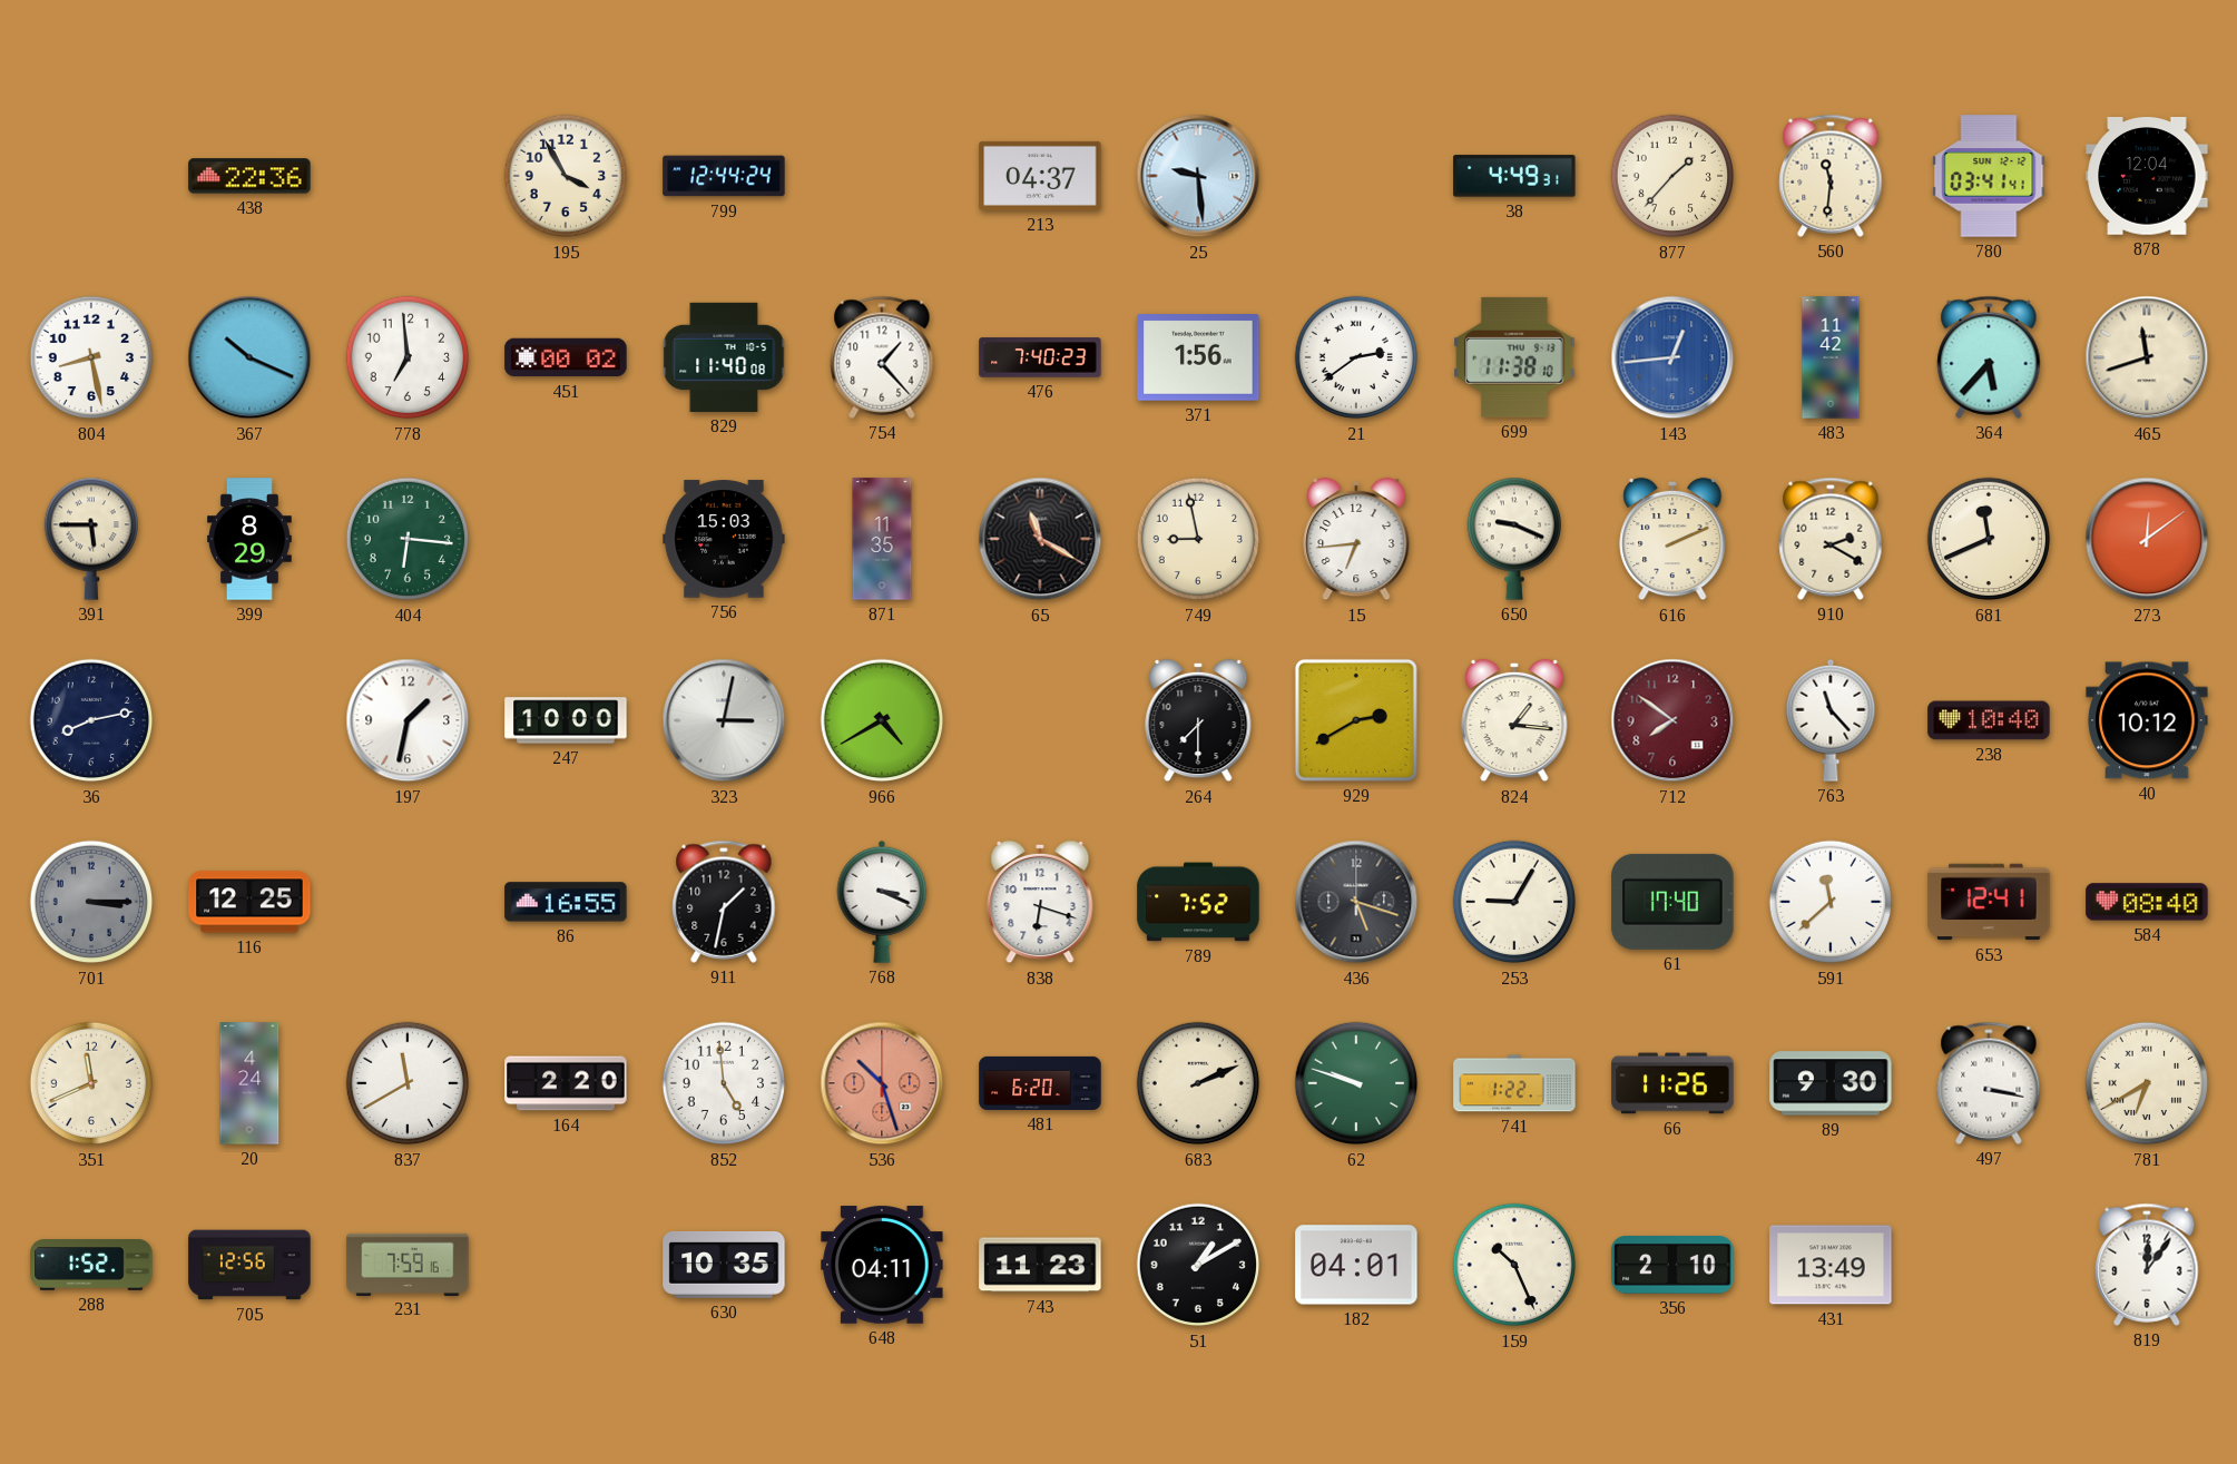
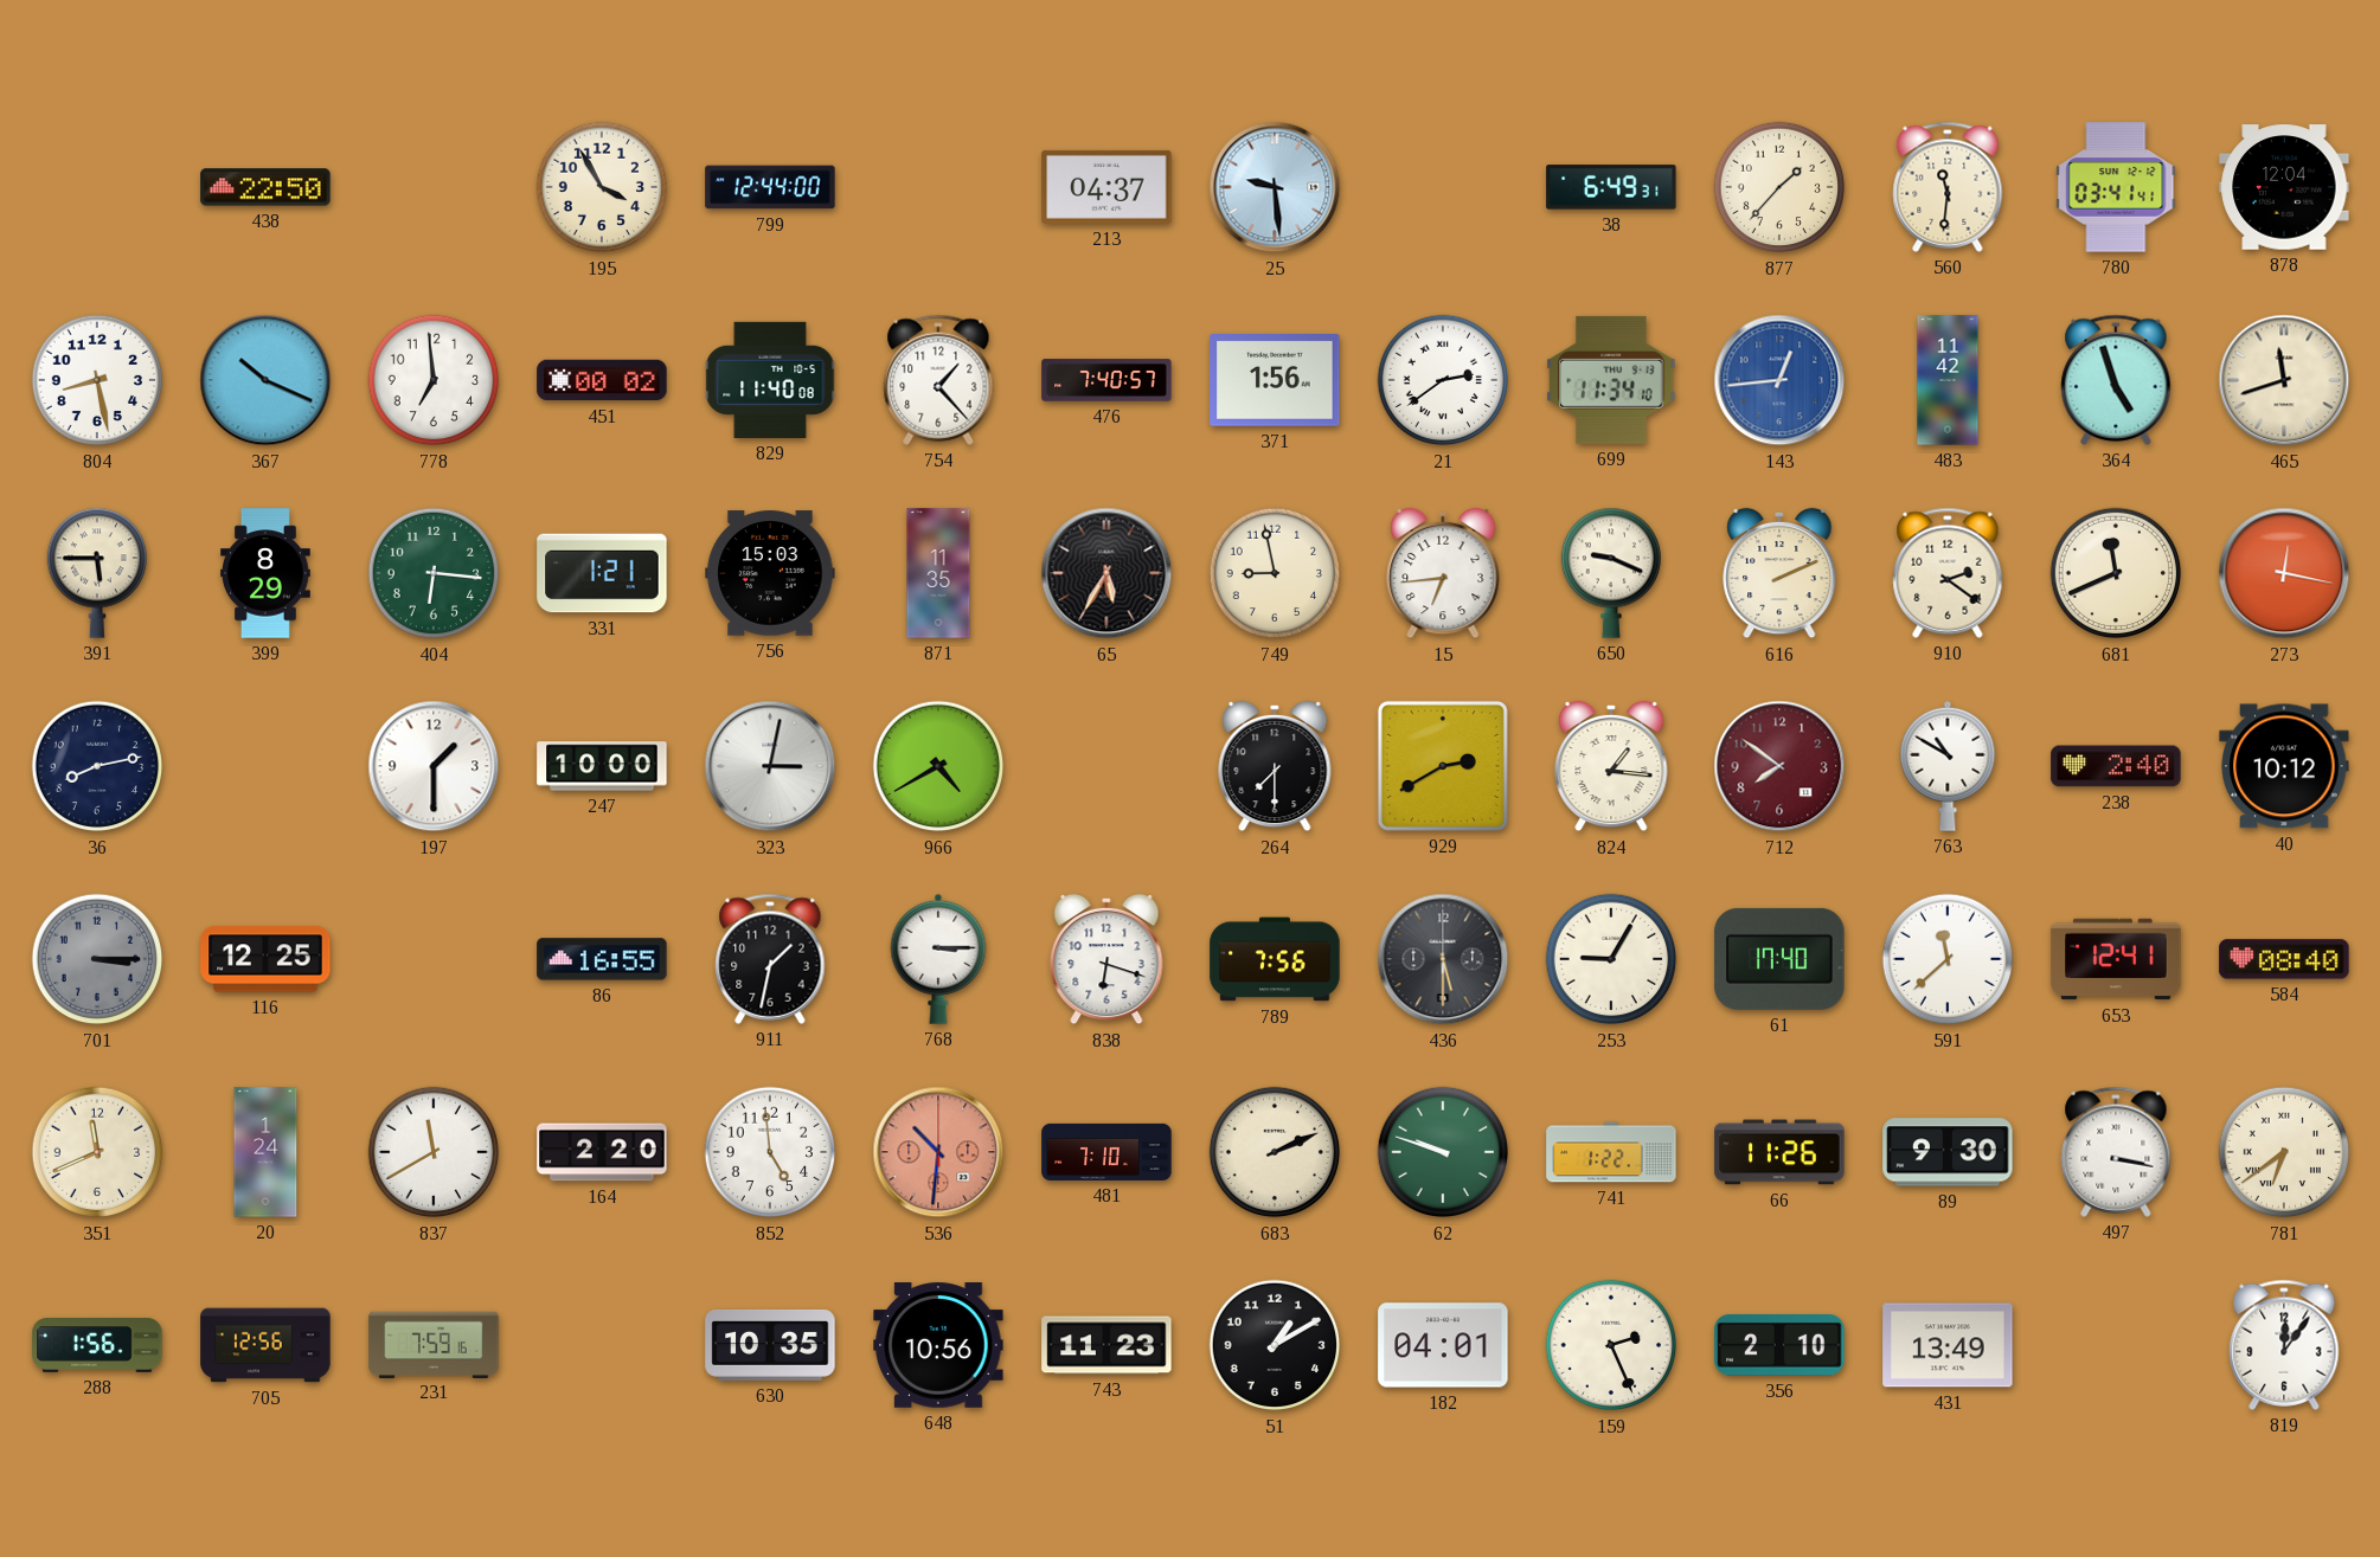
438: 22:36 -> 22:50 (265, 187)
799: 12:44:24 -> 12:44:00 (770, 187)
38: 4:49 -> 6:49 (1611, 187)
476: 7:40:23 -> 7:40:57 (1106, 380)
699: 11:38 -> 11:34 (1611, 380)
364: 5:37 -> 4:57 (2116, 380)
331: none -> 1:21 (602, 573)
65: 11:20 -> 5:35 (1106, 573)
910: 2:20 -> 2:21 (1948, 573)
273: 12:09 -> 12:17 (2284, 573)
197: 1:32 -> 1:30 (434, 766)
763: 11:23 -> 10:50 (1948, 766)
238: 10:40 -> 2:40 (2116, 766)
768: 3:19 -> 3:15 (938, 959)
789: 7:52 -> 7:56 (1275, 959)
436: 5:18 -> 5:30 (1443, 959)
20: 4:24 -> 1:24 (265, 1152)
536: 10:27 -> 10:31 (938, 1152)
481: 6:20 -> 7:10 (1106, 1152)
781: 6:40 -> 6:39 (2284, 1152)
288: 1:52 -> 1:56 (97, 1345)
648: 04:11 -> 10:56 (938, 1345)
159: 10:26 -> 2:26 (1611, 1345)
